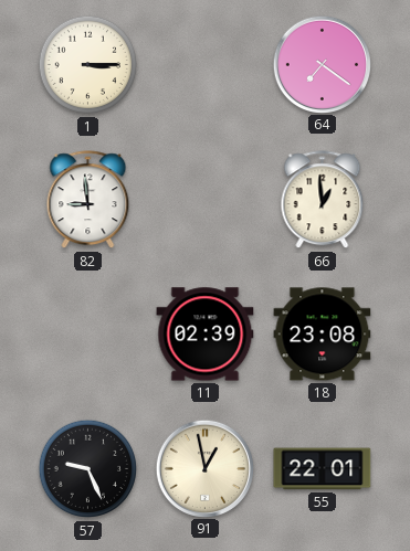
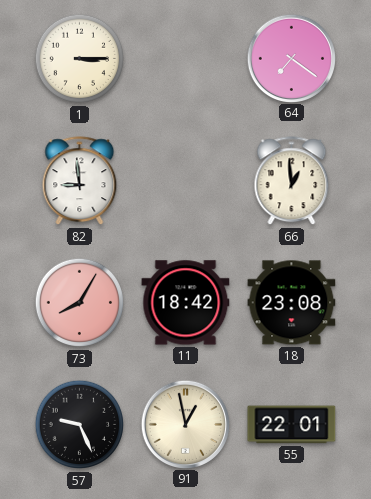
73: none -> 8:05 (80, 303)
11: 02:39 -> 18:42 (186, 303)
